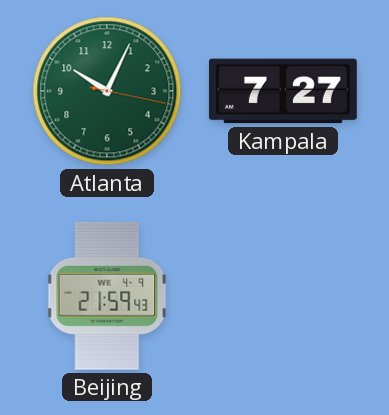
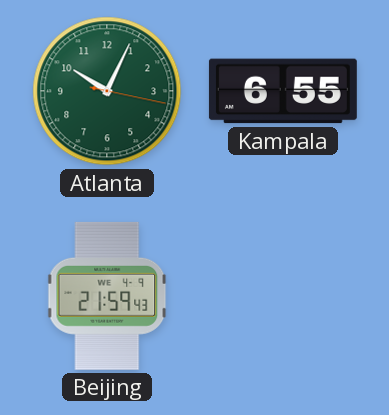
Kampala: 7:27 -> 6:55 (283, 91)
